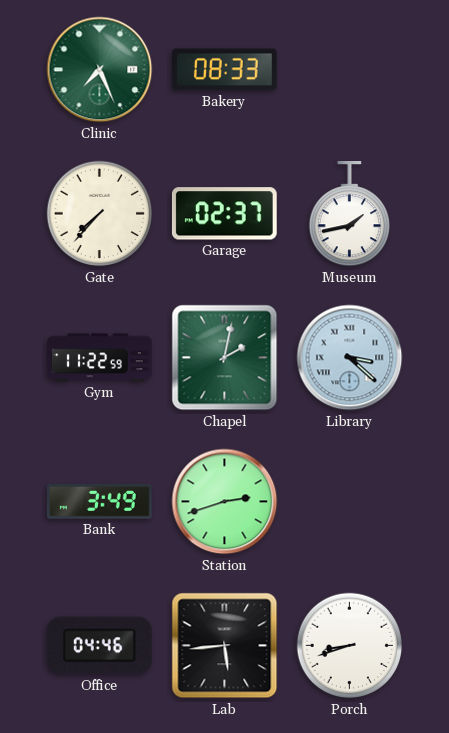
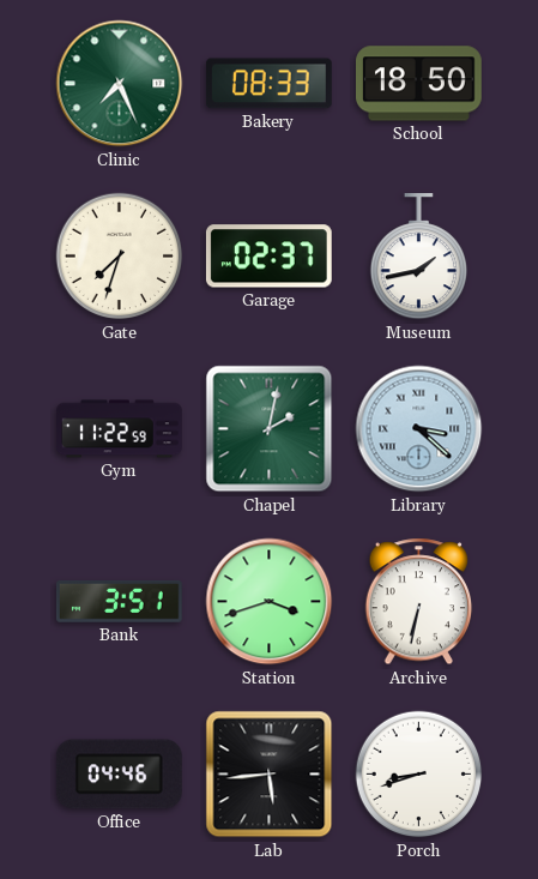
School: none -> 18:50 (419, 84)
Gate: 7:37 -> 7:33 (120, 257)
Bank: 3:49 -> 3:51 (119, 601)
Station: 2:42 -> 3:42 (270, 602)
Archive: none -> 6:32 (419, 602)
